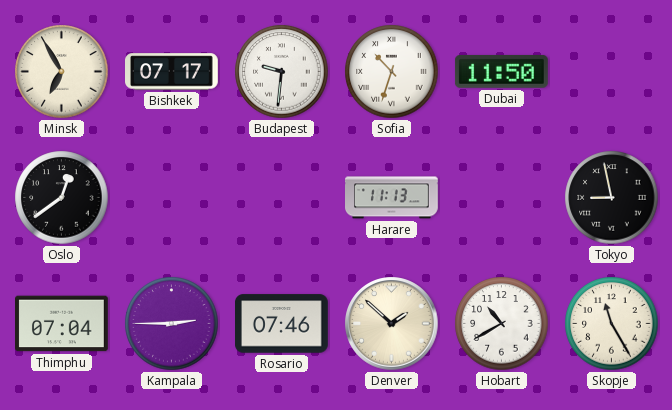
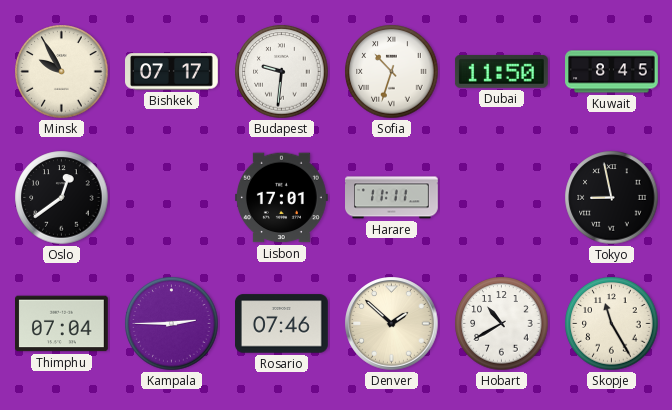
Minsk: 6:55 -> 9:55 (62, 72)
Kuwait: none -> 8:45 (612, 72)
Lisbon: none -> 17:01 (282, 198)
Harare: 11:13 -> 11:11 (392, 198)
